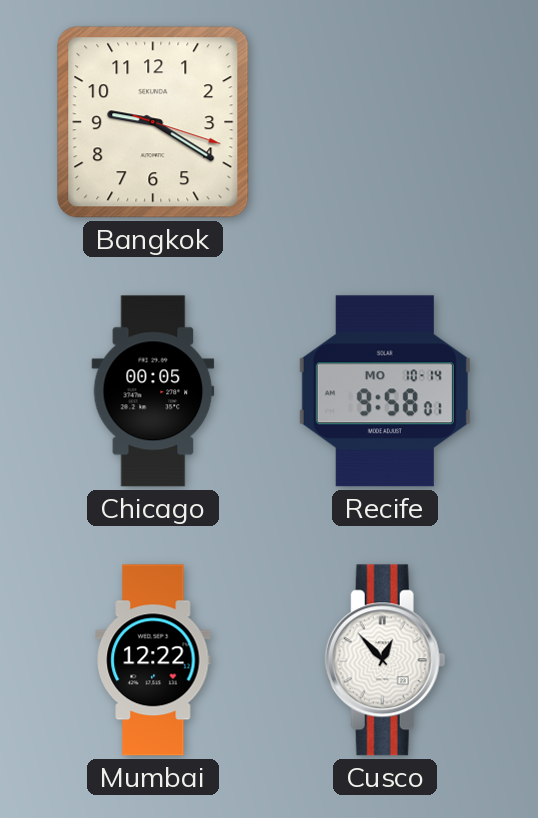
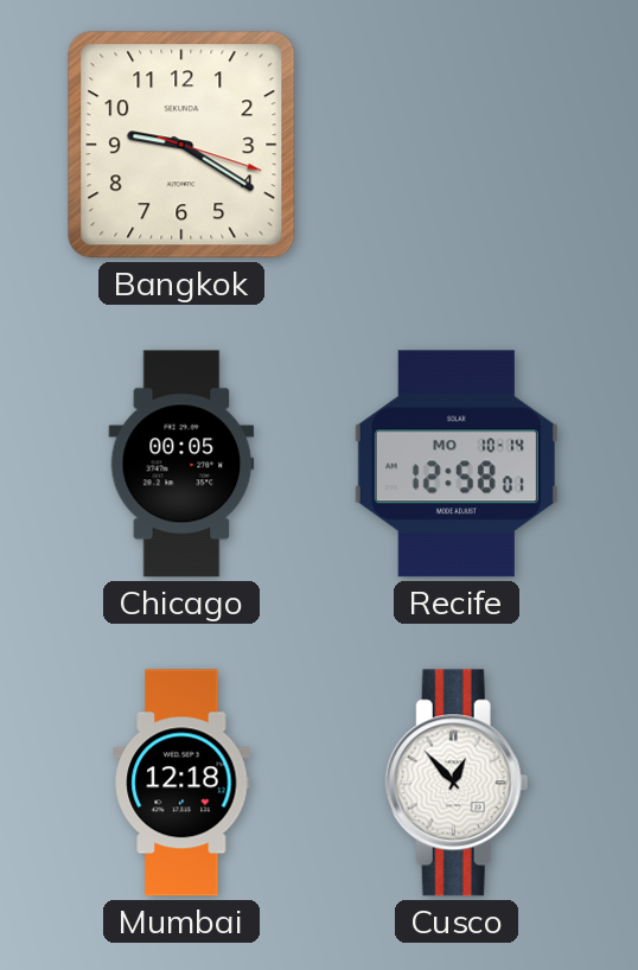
Recife: 9:58 -> 12:58 (457, 464)
Mumbai: 12:22 -> 12:18 (181, 783)
